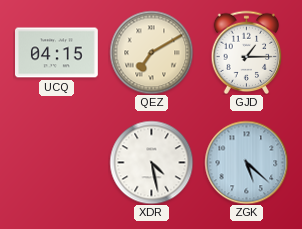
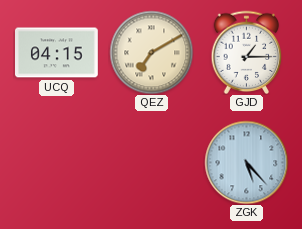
XDR: 4:28 -> none (151, 162)
ZGK: 5:22 -> 5:23 (246, 162)
